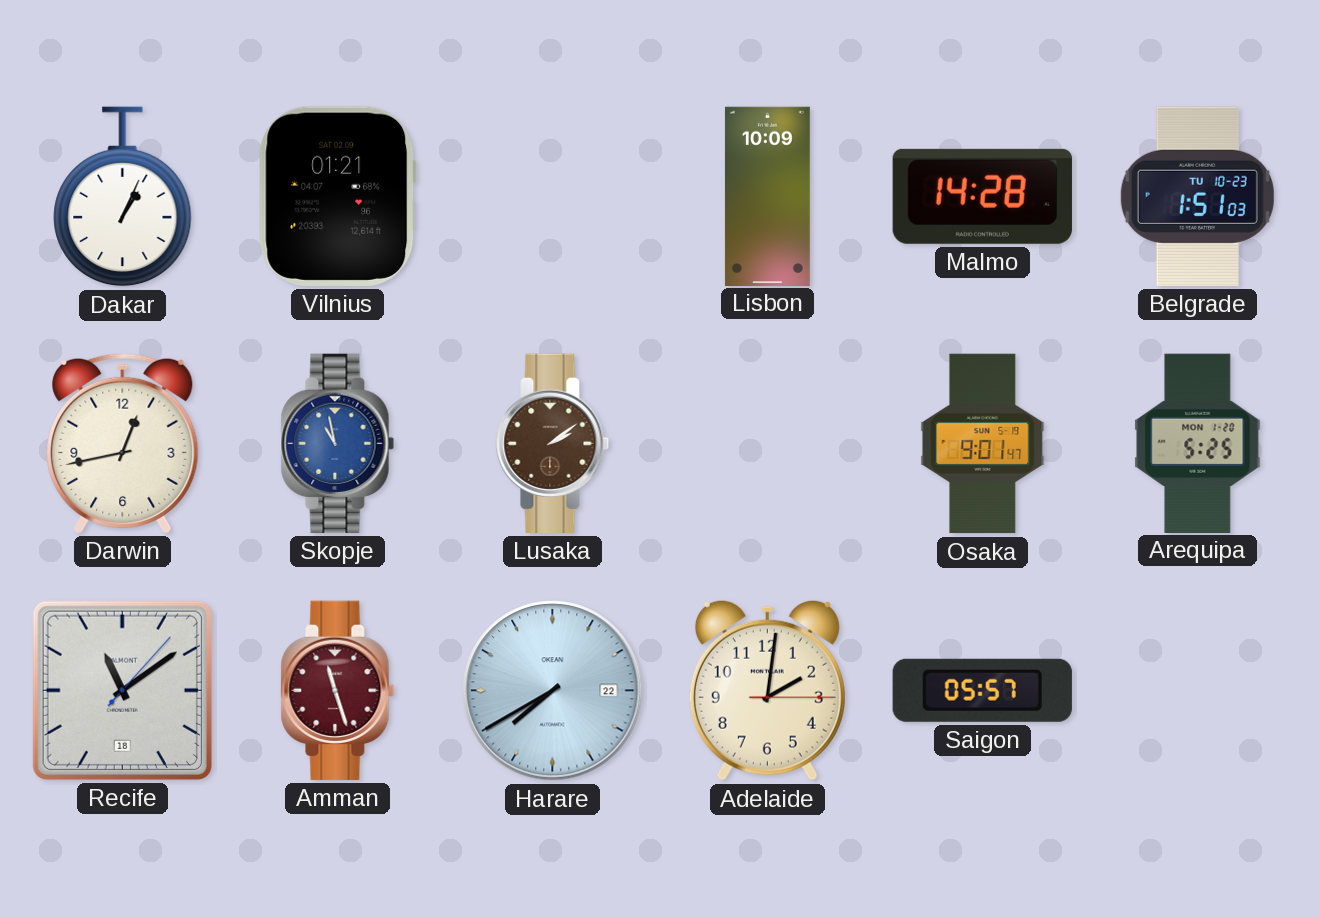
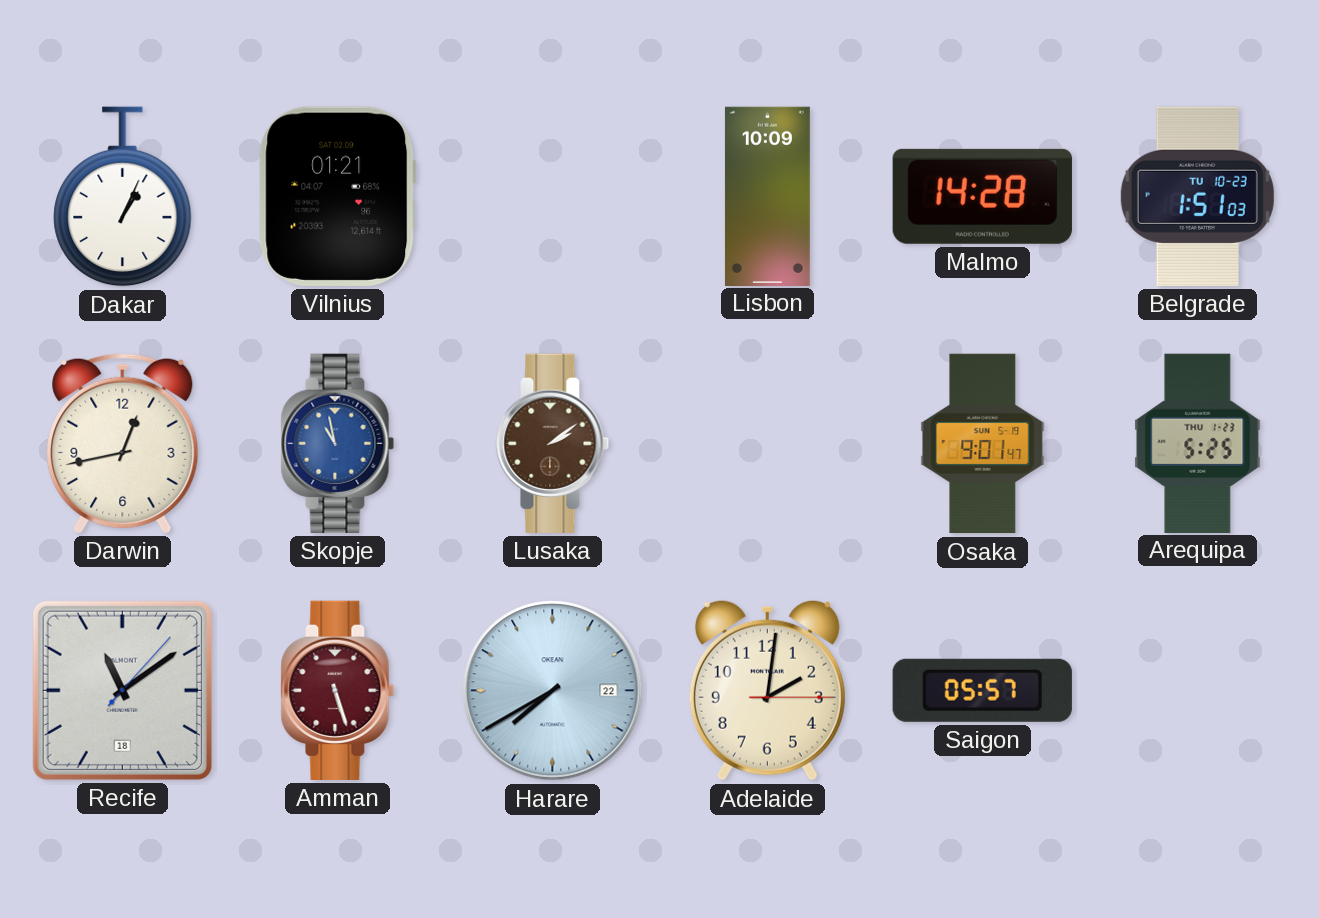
Arequipa date: MON 1-20 -> THU 1-23 (1198, 443)
Amman: 11:27 -> 5:27 (338, 690)
